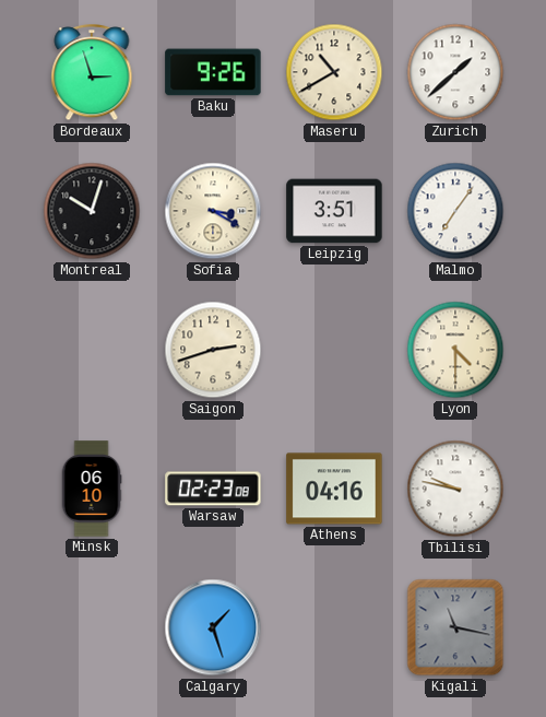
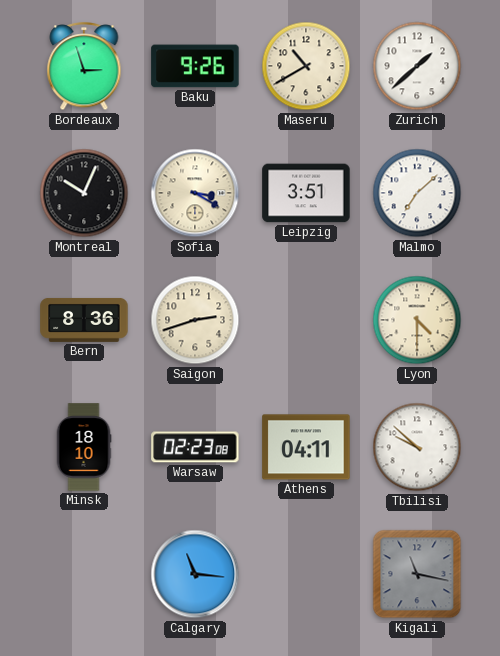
Montreal: 10:03 -> 10:04 (84, 193)
Malmo: 7:06 -> 7:08 (417, 193)
Bern: none -> 8:36 (84, 320)
Minsk: 06:10 -> 18:10 (84, 447)
Athens: 04:16 -> 04:11 (306, 447)
Tbilisi: 9:47 -> 9:52 (417, 447)
Calgary: 1:27 -> 11:16 (195, 574)
